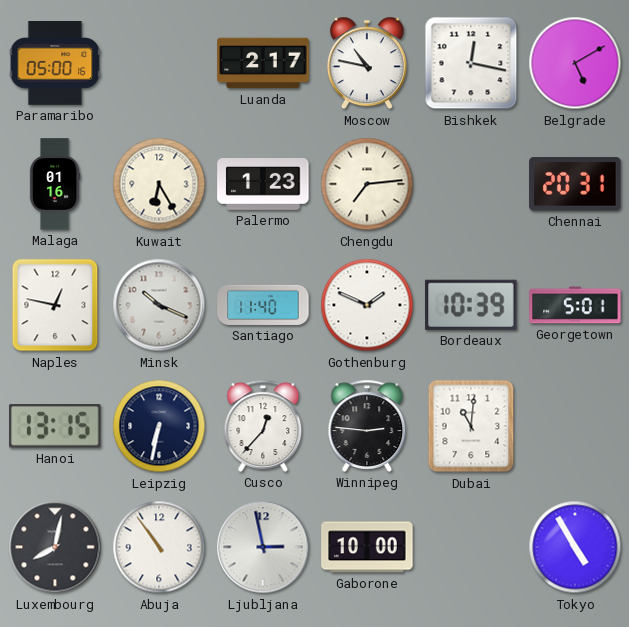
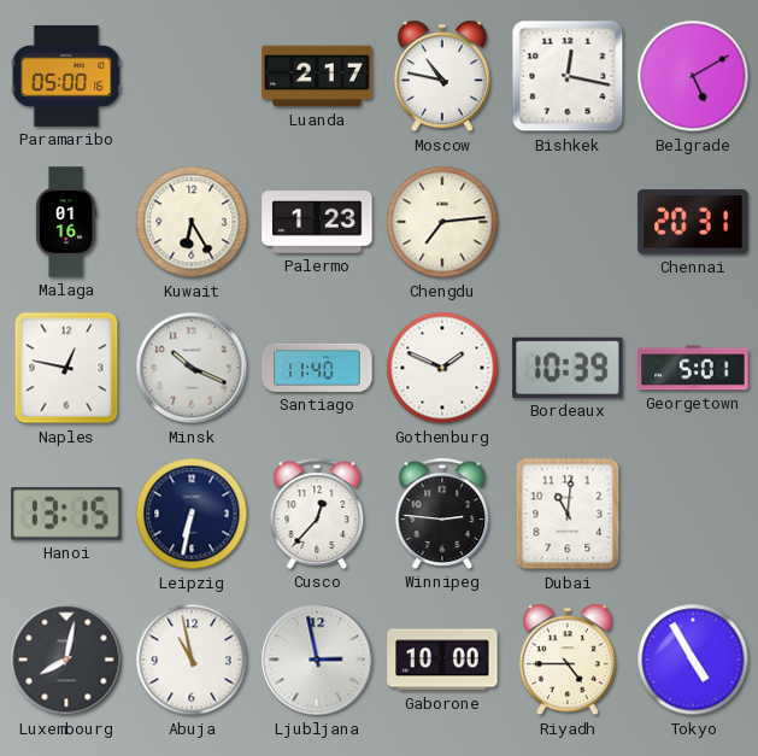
Abuja: 10:54 -> 10:58 (192, 660)
Riyadh: none -> 4:45 (568, 660)
